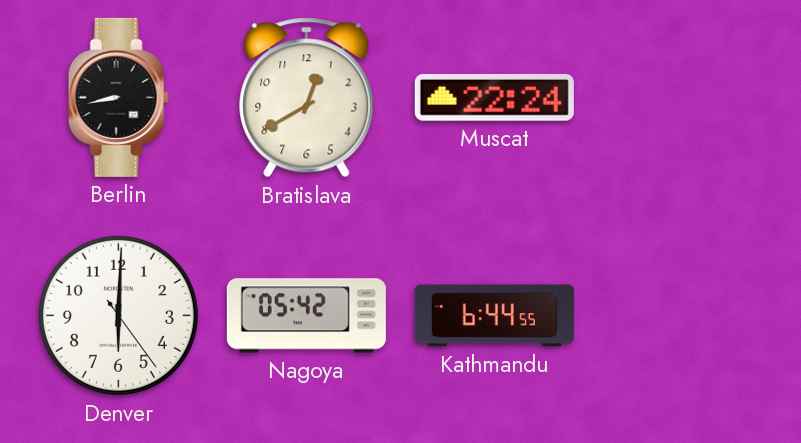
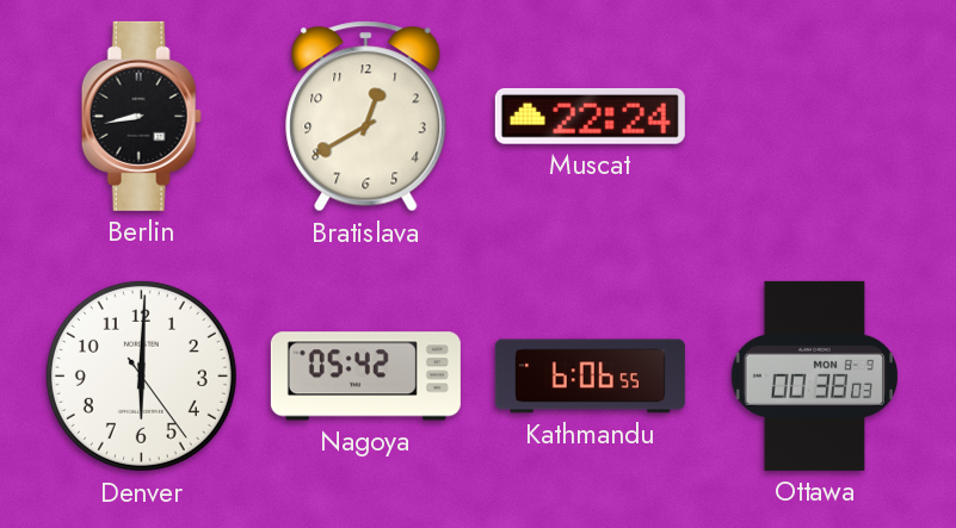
Kathmandu: 6:44 -> 6:06 (590, 377)
Ottawa: none -> 00:38 (814, 375)
